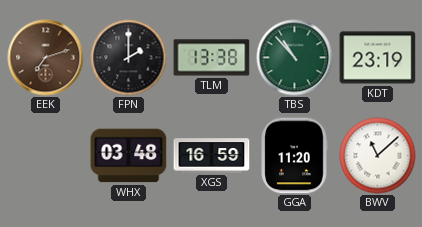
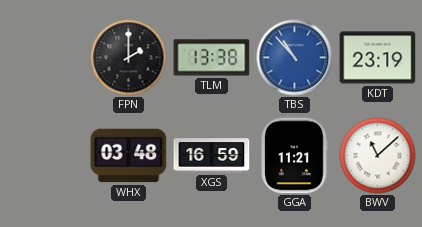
EEK: 7:12 -> none (46, 58)
TBS dial: green -> blue (295, 58)
GGA: 11:20 -> 11:21 (294, 156)
